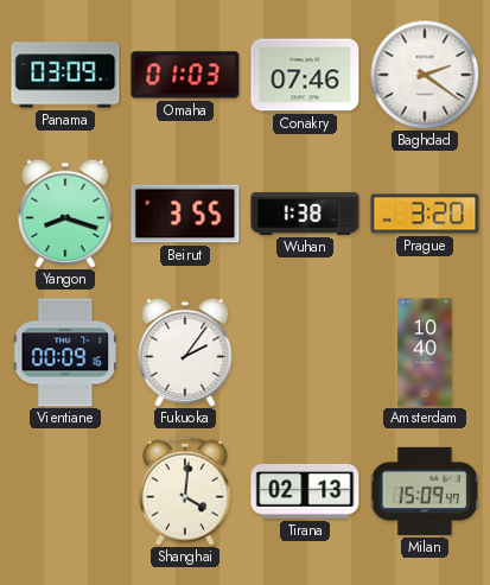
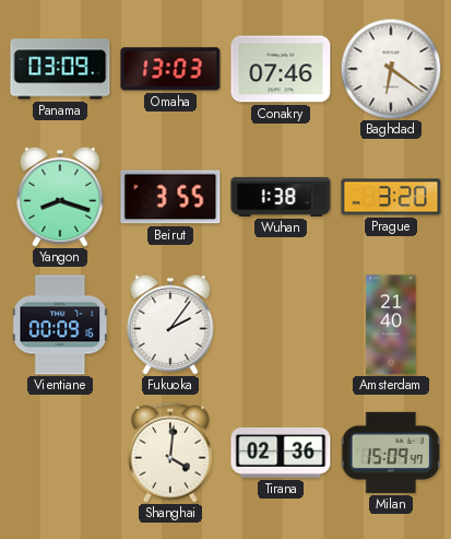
Omaha: 01:03 -> 13:03 (170, 69)
Baghdad: 2:21 -> 6:21 (391, 69)
Amsterdam: 10:40 -> 21:40 (391, 325)
Tirana: 02:13 -> 02:36 (281, 453)
